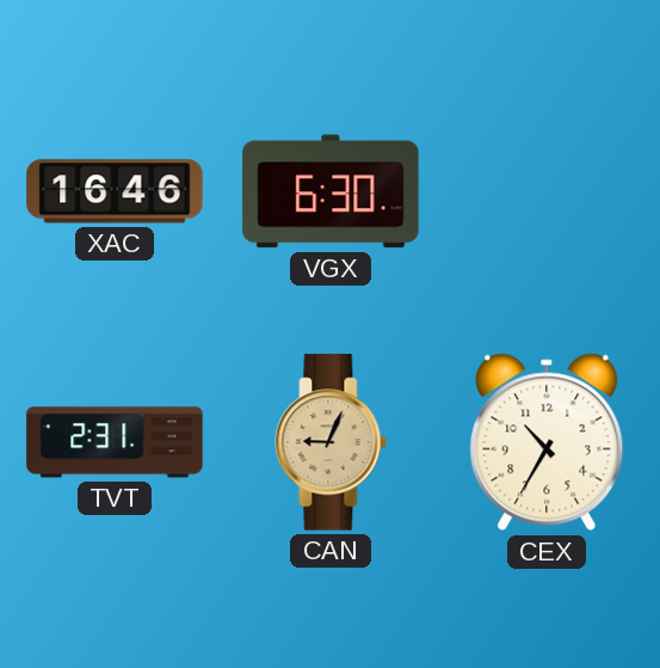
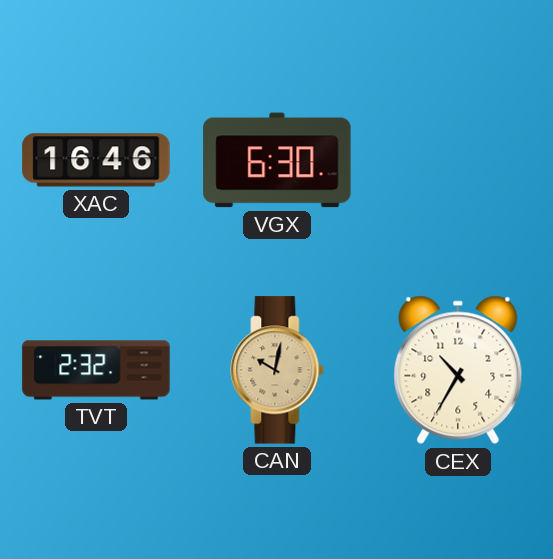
TVT: 2:31 -> 2:32 (96, 370)
CAN: 9:04 -> 10:02 (277, 370)
